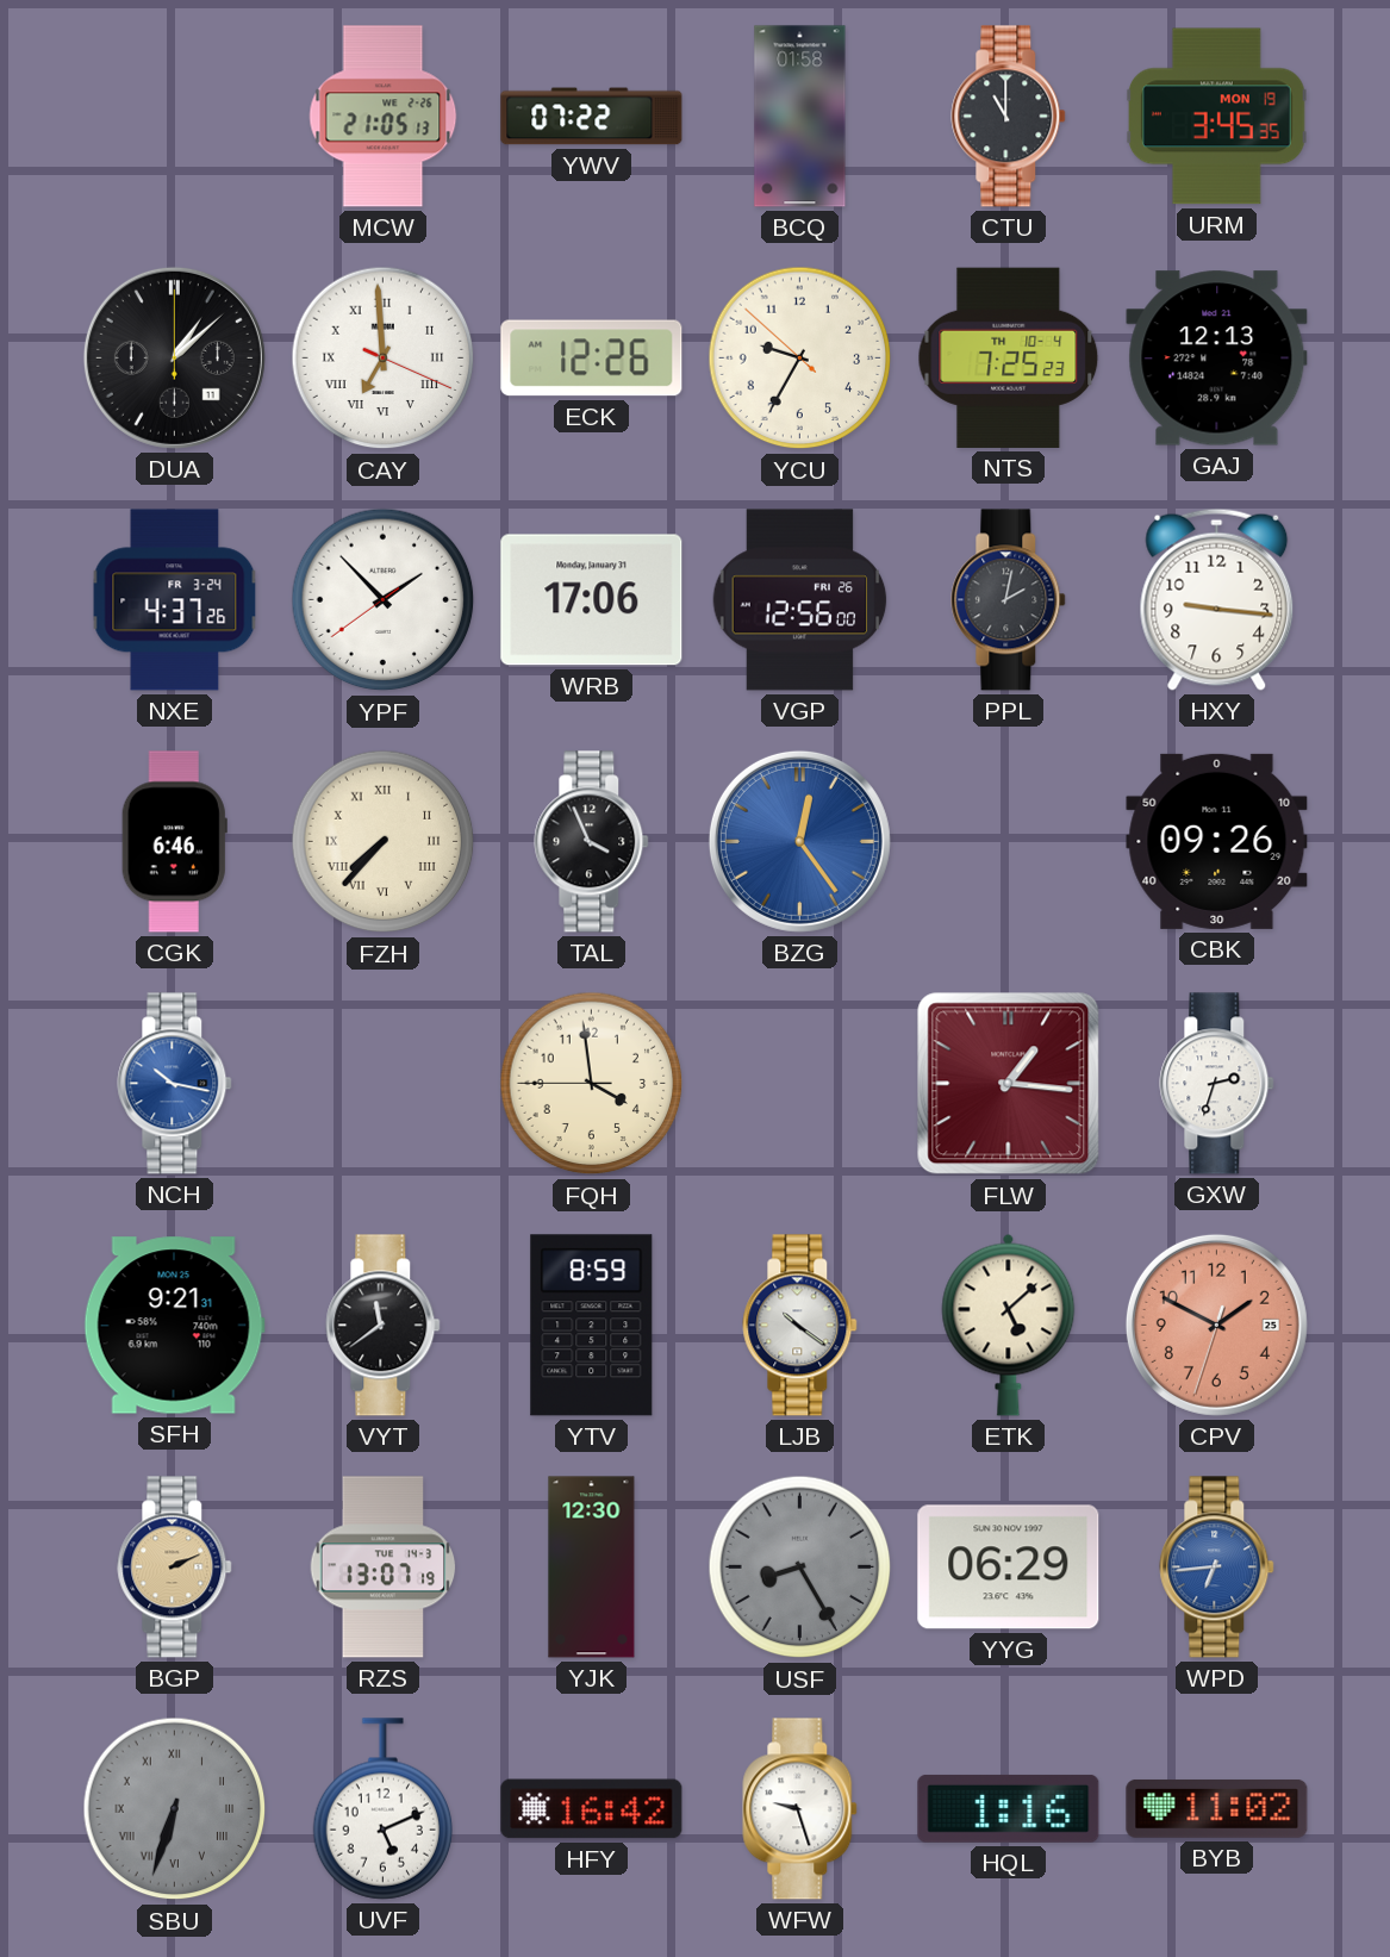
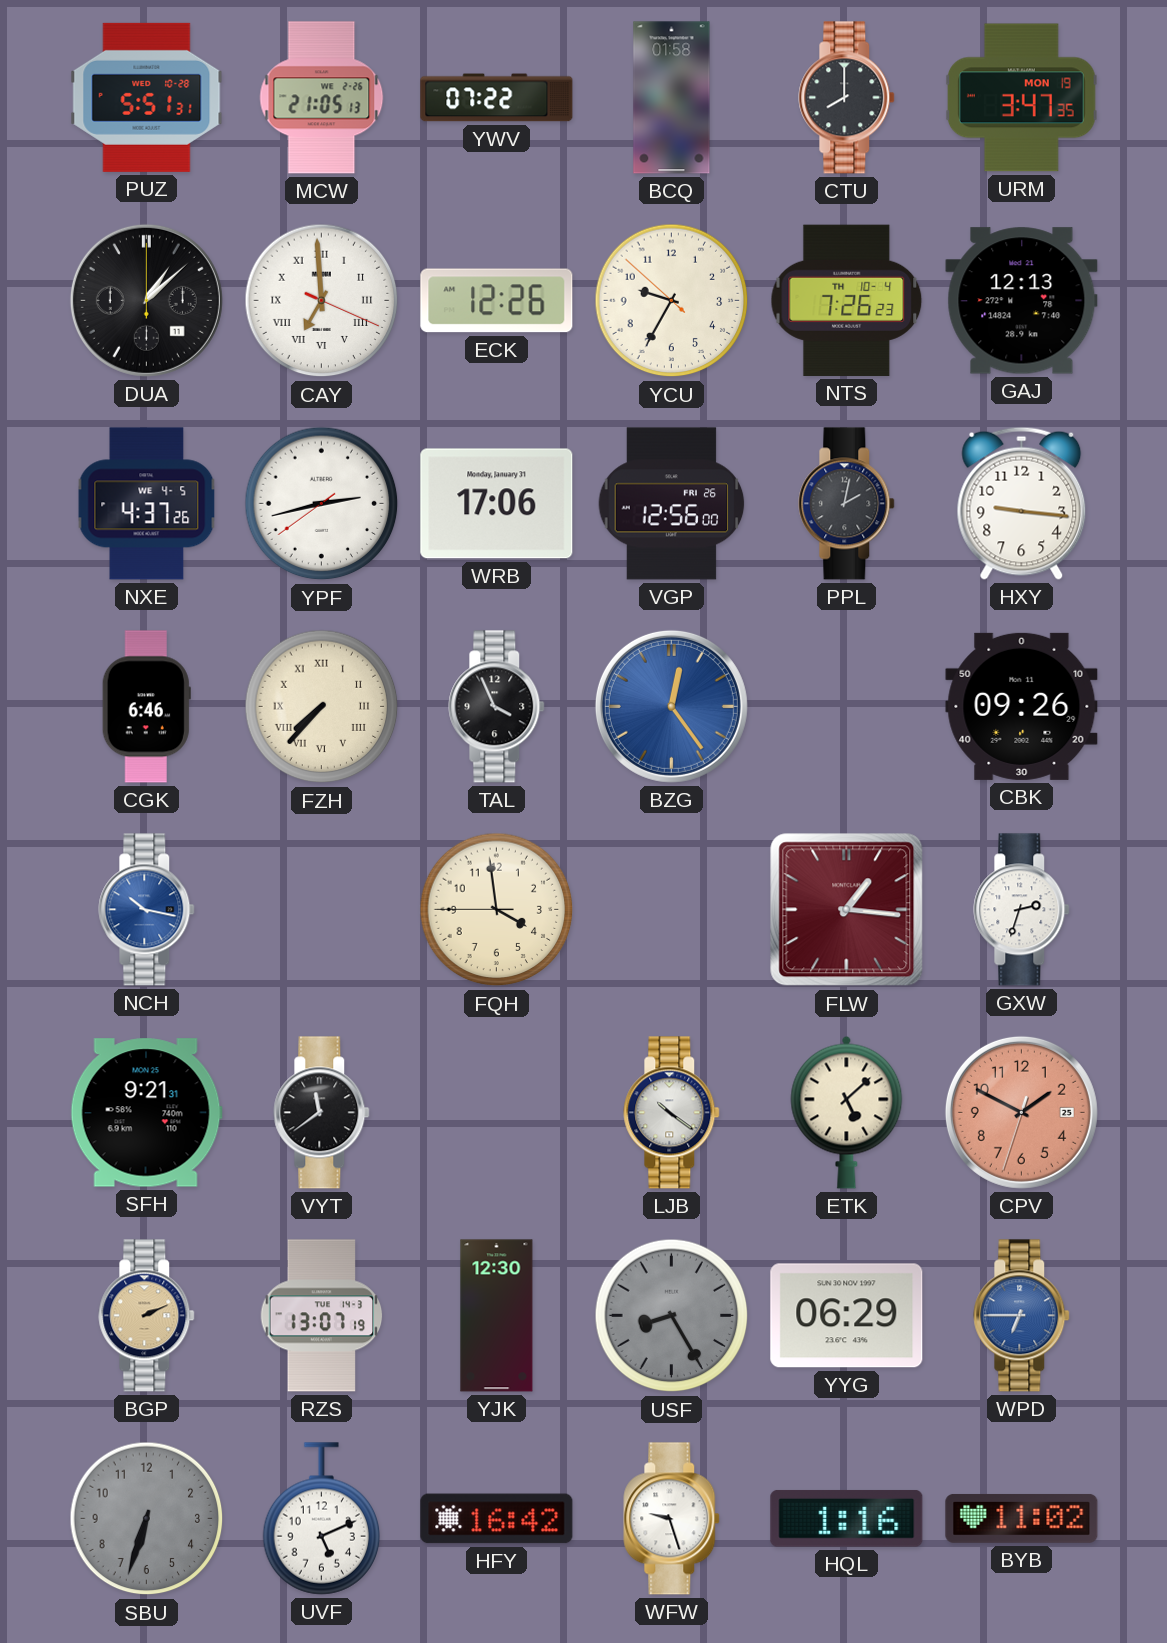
PUZ: none -> 5:51 (147, 97)
CTU: 11:00 -> 8:00 (847, 98)
URM: 3:45 -> 3:47 (1021, 98)
NTS: 7:25 -> 7:26 (847, 300)
NXE date: FR 3-24 -> WE 4-5 (147, 504)
YPF: 1:52 -> 2:42 (322, 504)
YTV: 8:59 -> none (592, 1326)
WPD: 6:44 -> 6:45 (1022, 1316)
SBU numerals: Roman -> Arabic (147, 1519)
